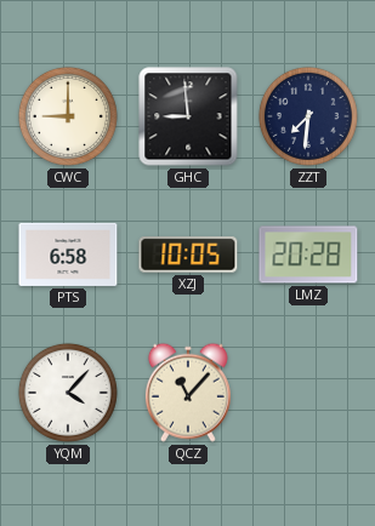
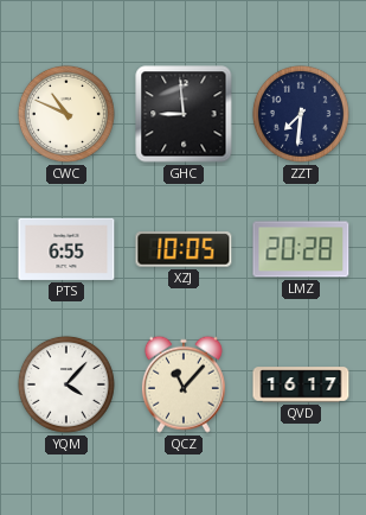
CWC: 9:00 -> 10:49 (66, 114)
PTS: 6:58 -> 6:55 (66, 249)
QVD: none -> 16:17 (301, 384)
